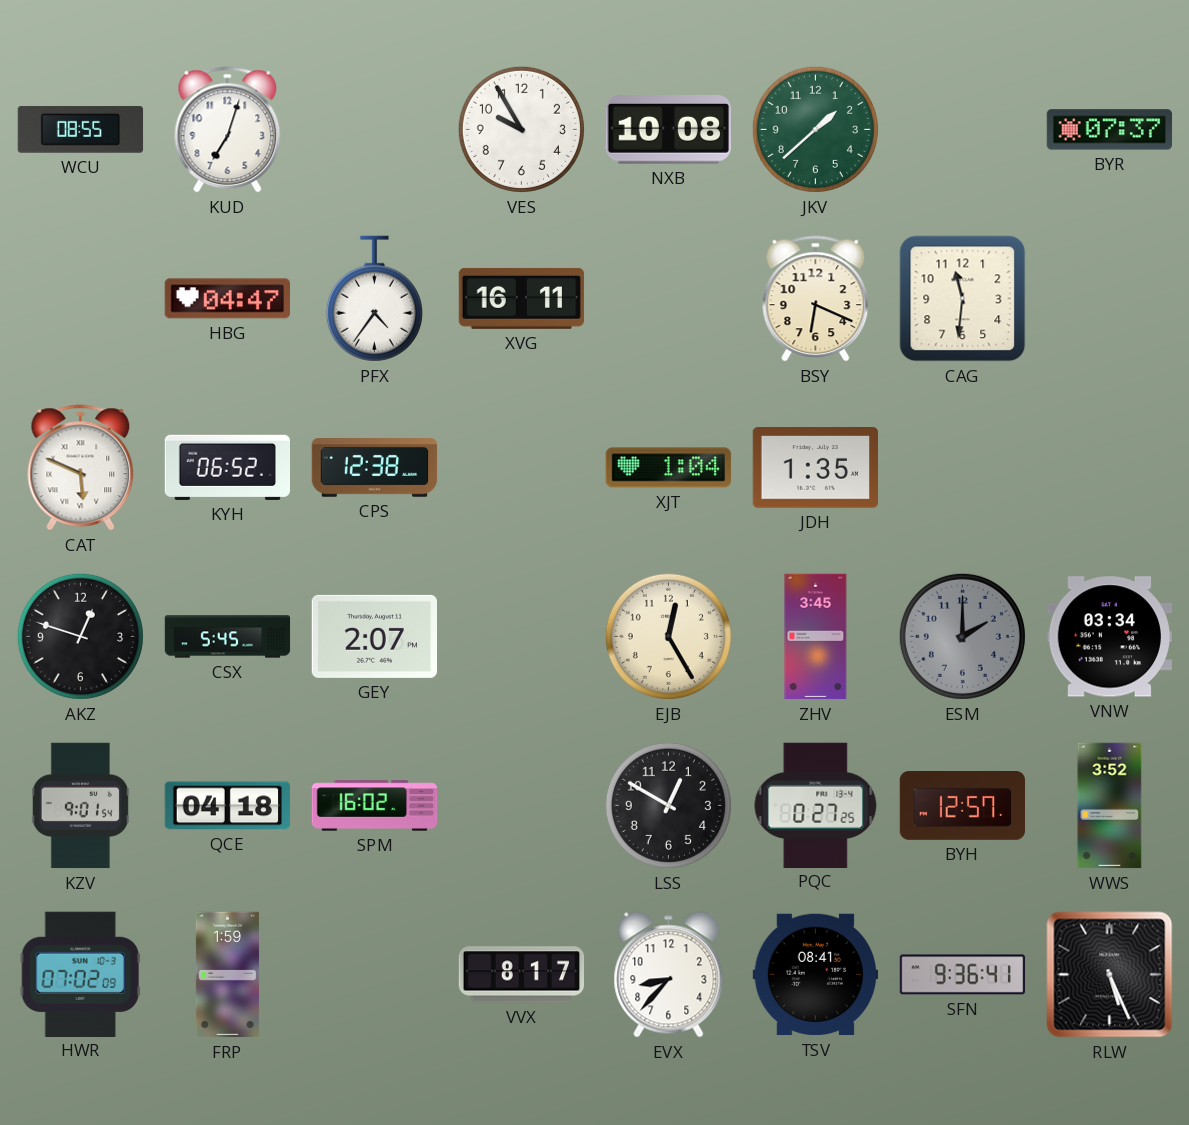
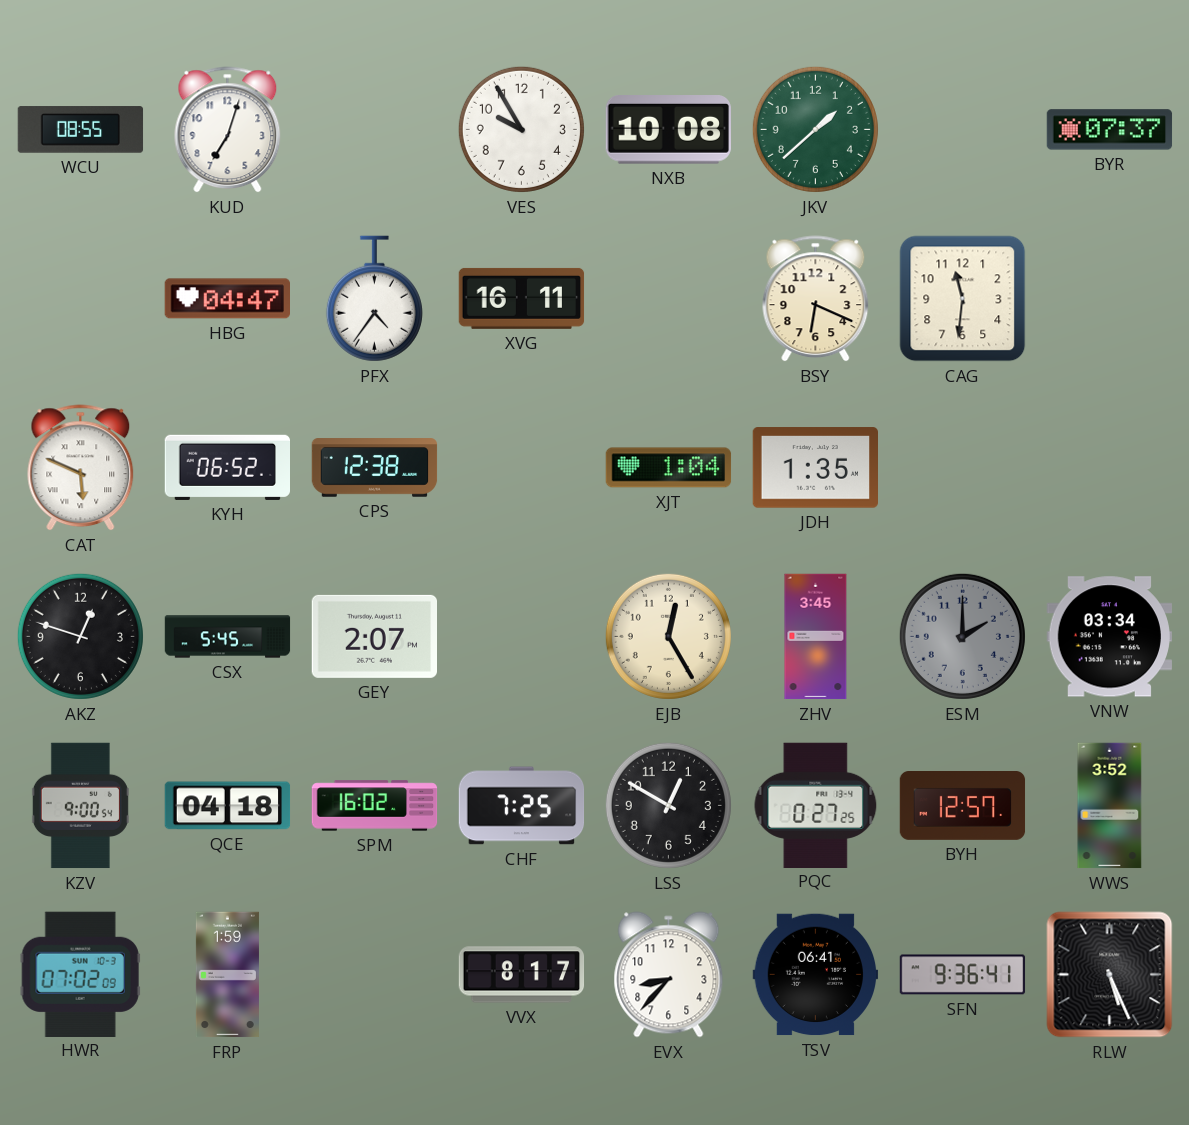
KZV: 9:01 -> 9:00 (80, 806)
CHF: none -> 7:25 (522, 806)
TSV: 08:41 -> 06:41 (816, 975)
